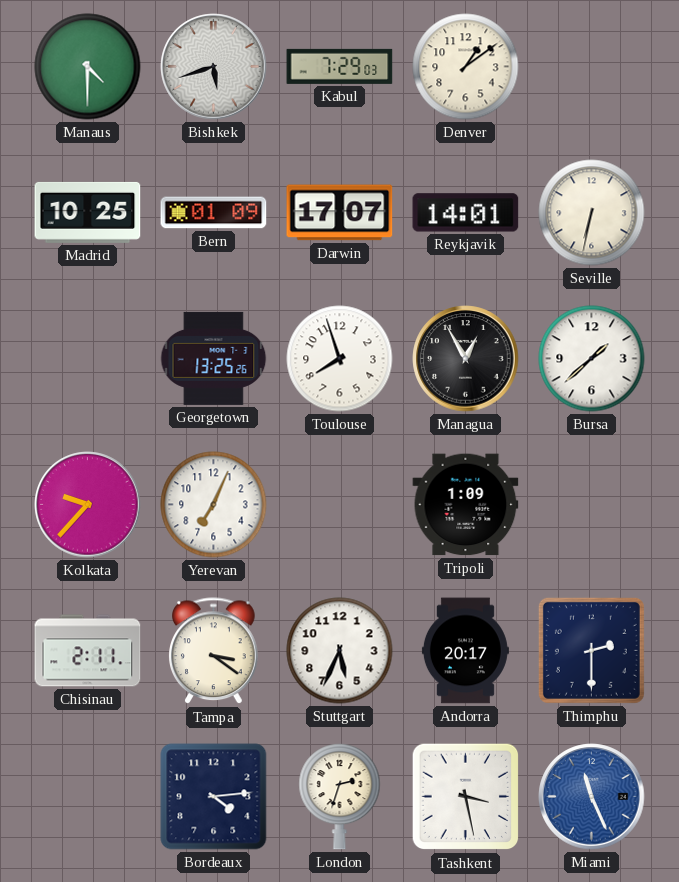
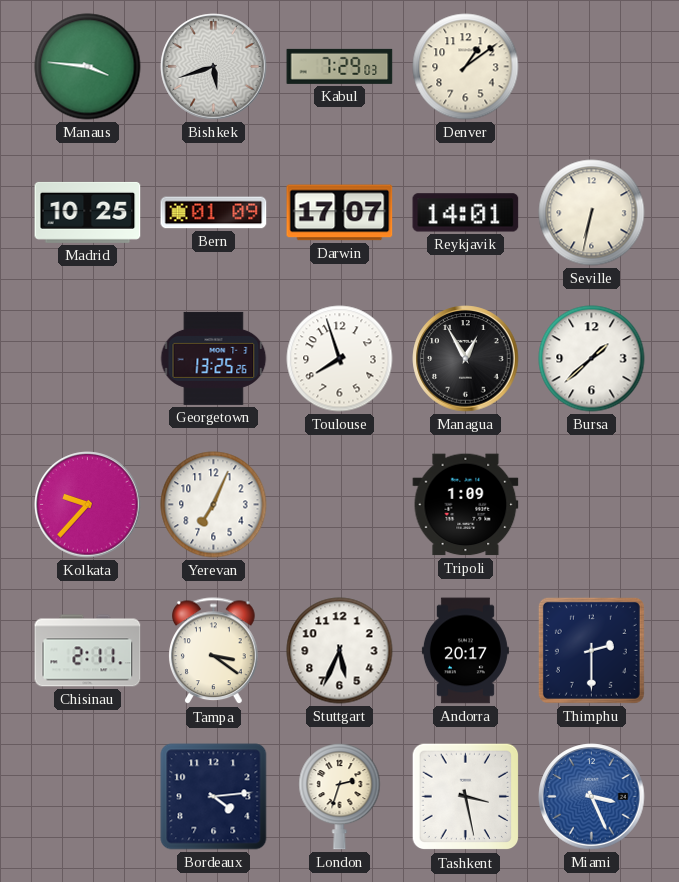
Manaus: 4:30 -> 3:46 (88, 67)
Miami: 11:26 -> 3:26 (592, 797)
